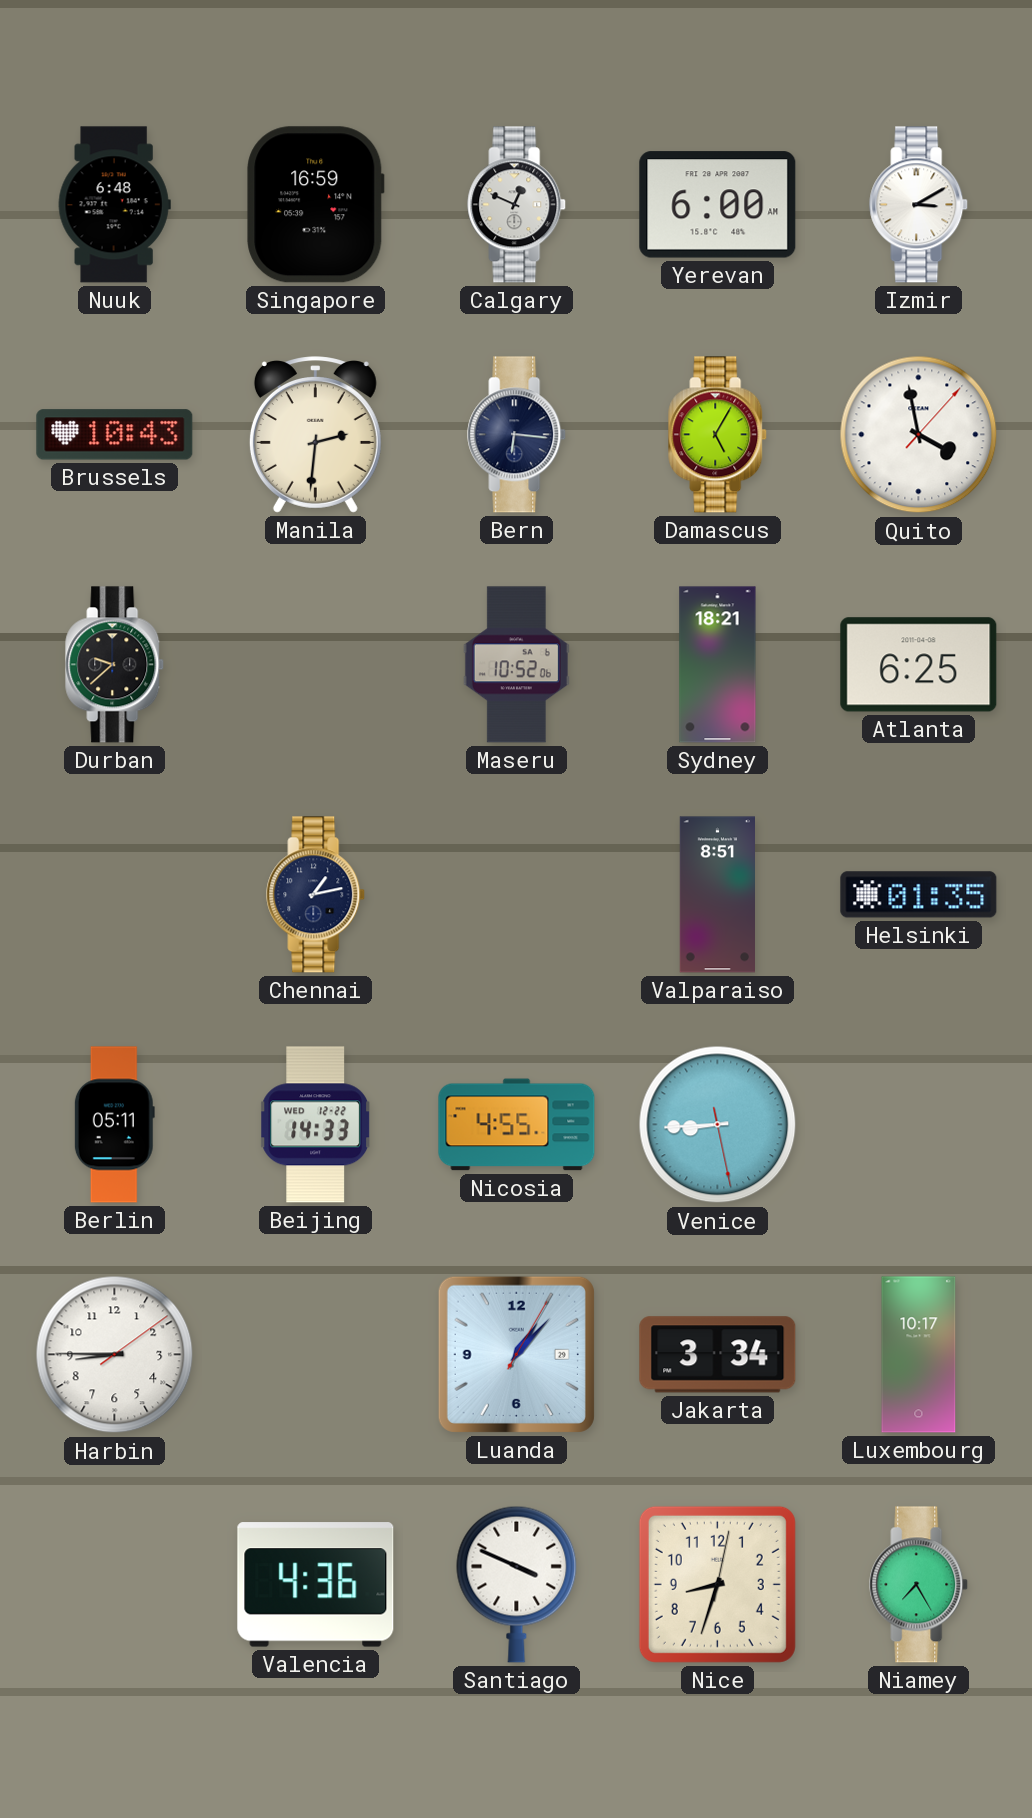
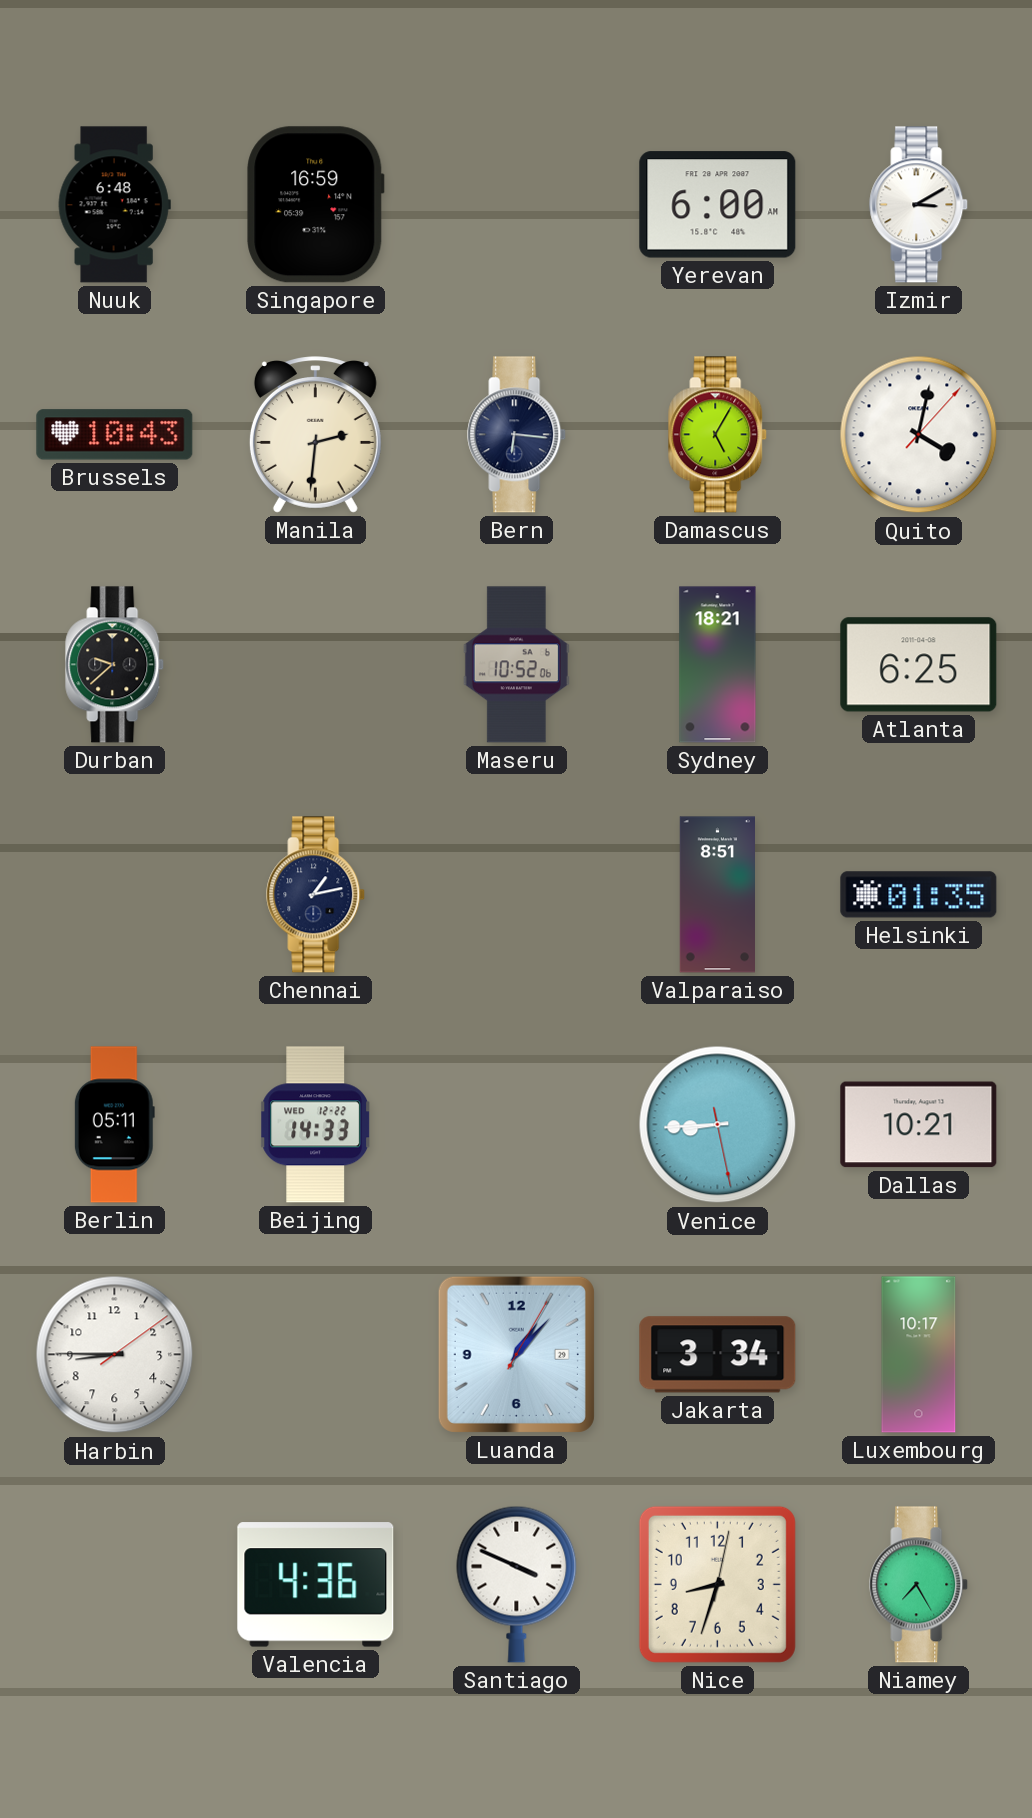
Calgary: 12:49 -> none (517, 205)
Quito: 3:58 -> 4:02 (919, 435)
Nicosia: 4:55 -> none (517, 1125)
Dallas: none -> 10:21 (919, 1125)
